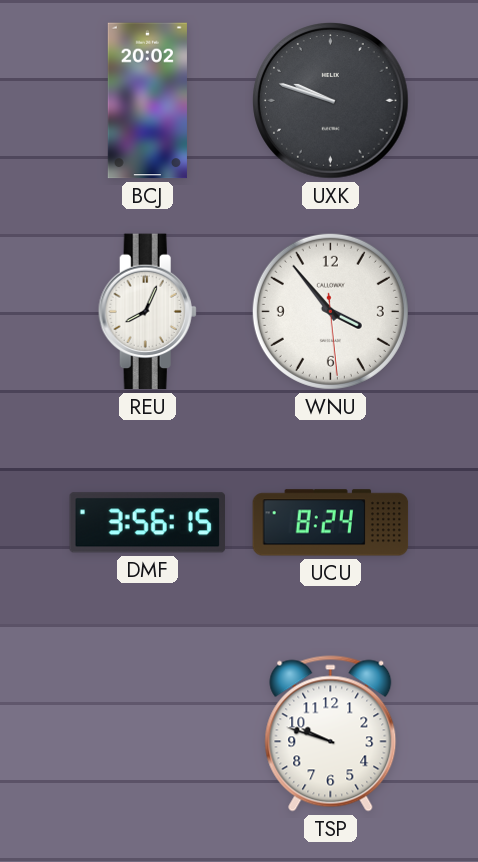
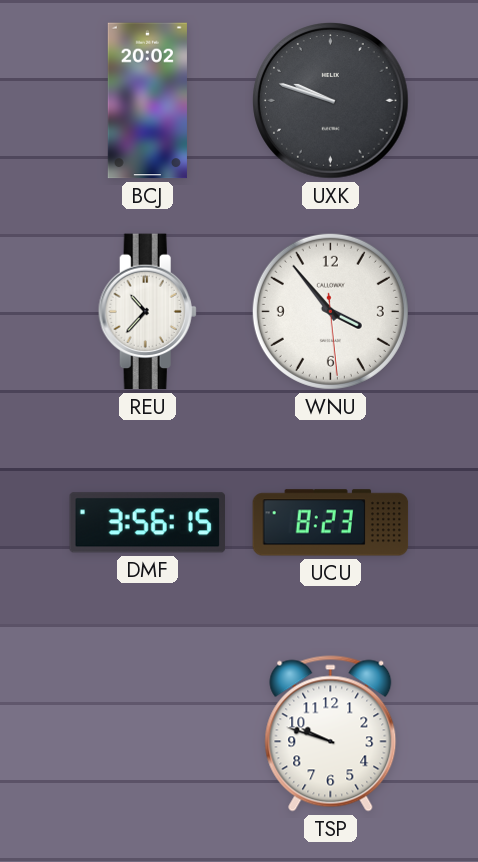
REU: 8:04 -> 10:37 (147, 312)
UCU: 8:24 -> 8:23 (331, 523)
